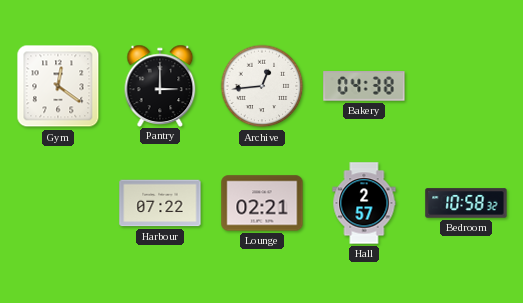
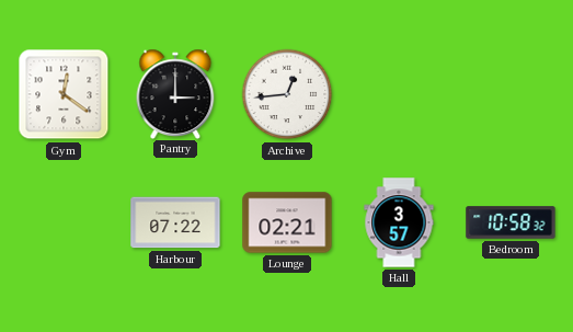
Bakery: 04:38 -> none (364, 86)
Hall: 2:57 -> 3:57 (399, 222)
